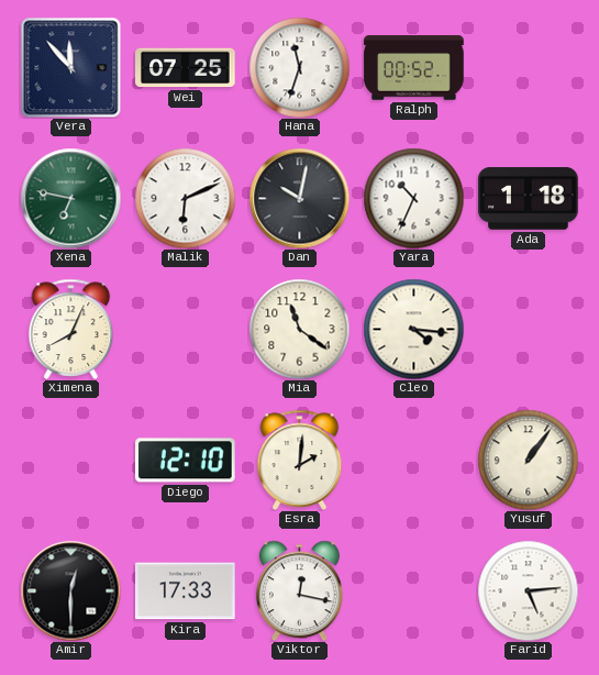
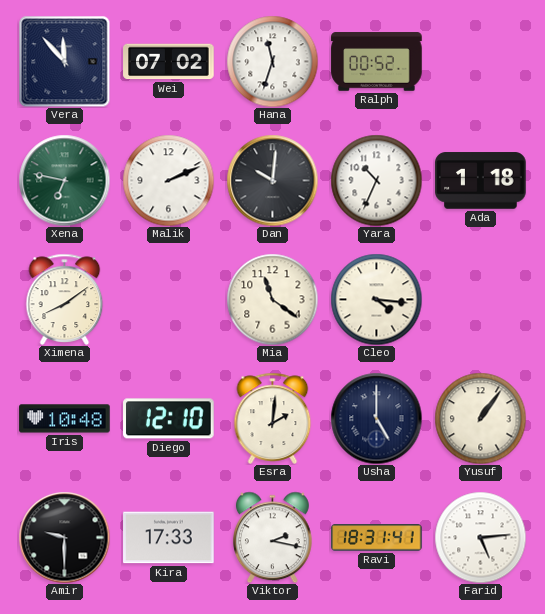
Wei: 07:25 -> 07:02 (169, 62)
Malik: 6:11 -> 2:11 (168, 180)
Dan: 10:02 -> 10:01 (272, 180)
Ximena: 8:04 -> 8:09 (65, 299)
Iris: none -> 10:48 (65, 419)
Usha: none -> 5:00 (376, 418)
Amir: 12:30 -> 9:30 (64, 537)
Viktor: 12:17 -> 2:17 (272, 537)
Ravi: none -> 18:31 (377, 538)
